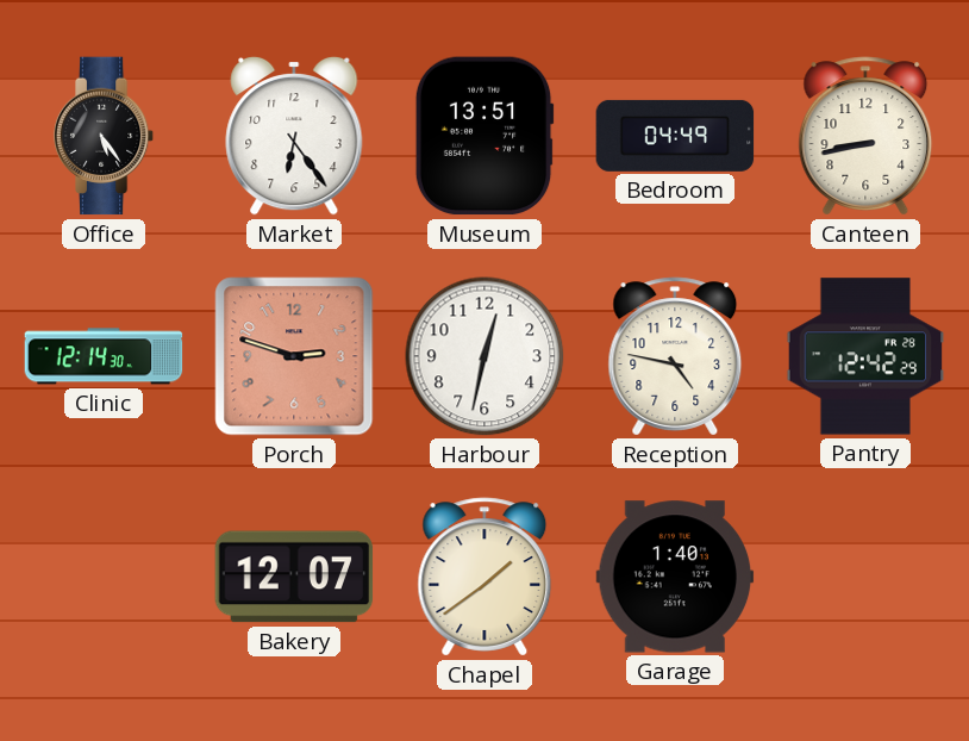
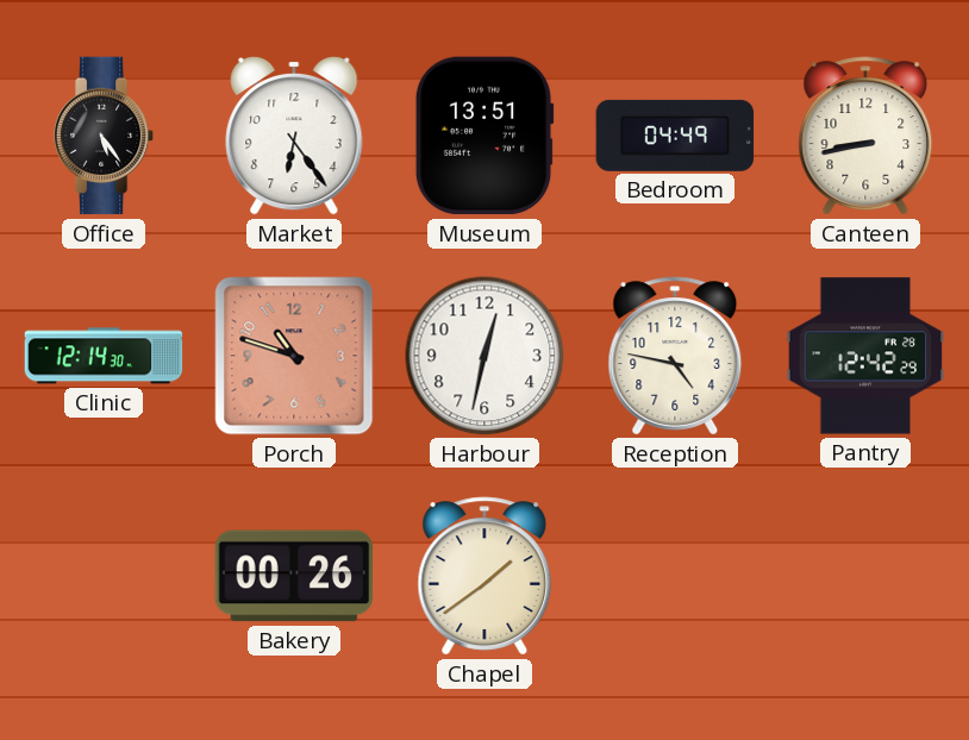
Porch: 2:48 -> 10:48 (294, 356)
Bakery: 12:07 -> 00:26 (294, 576)
Garage: 1:40 -> none (675, 577)
